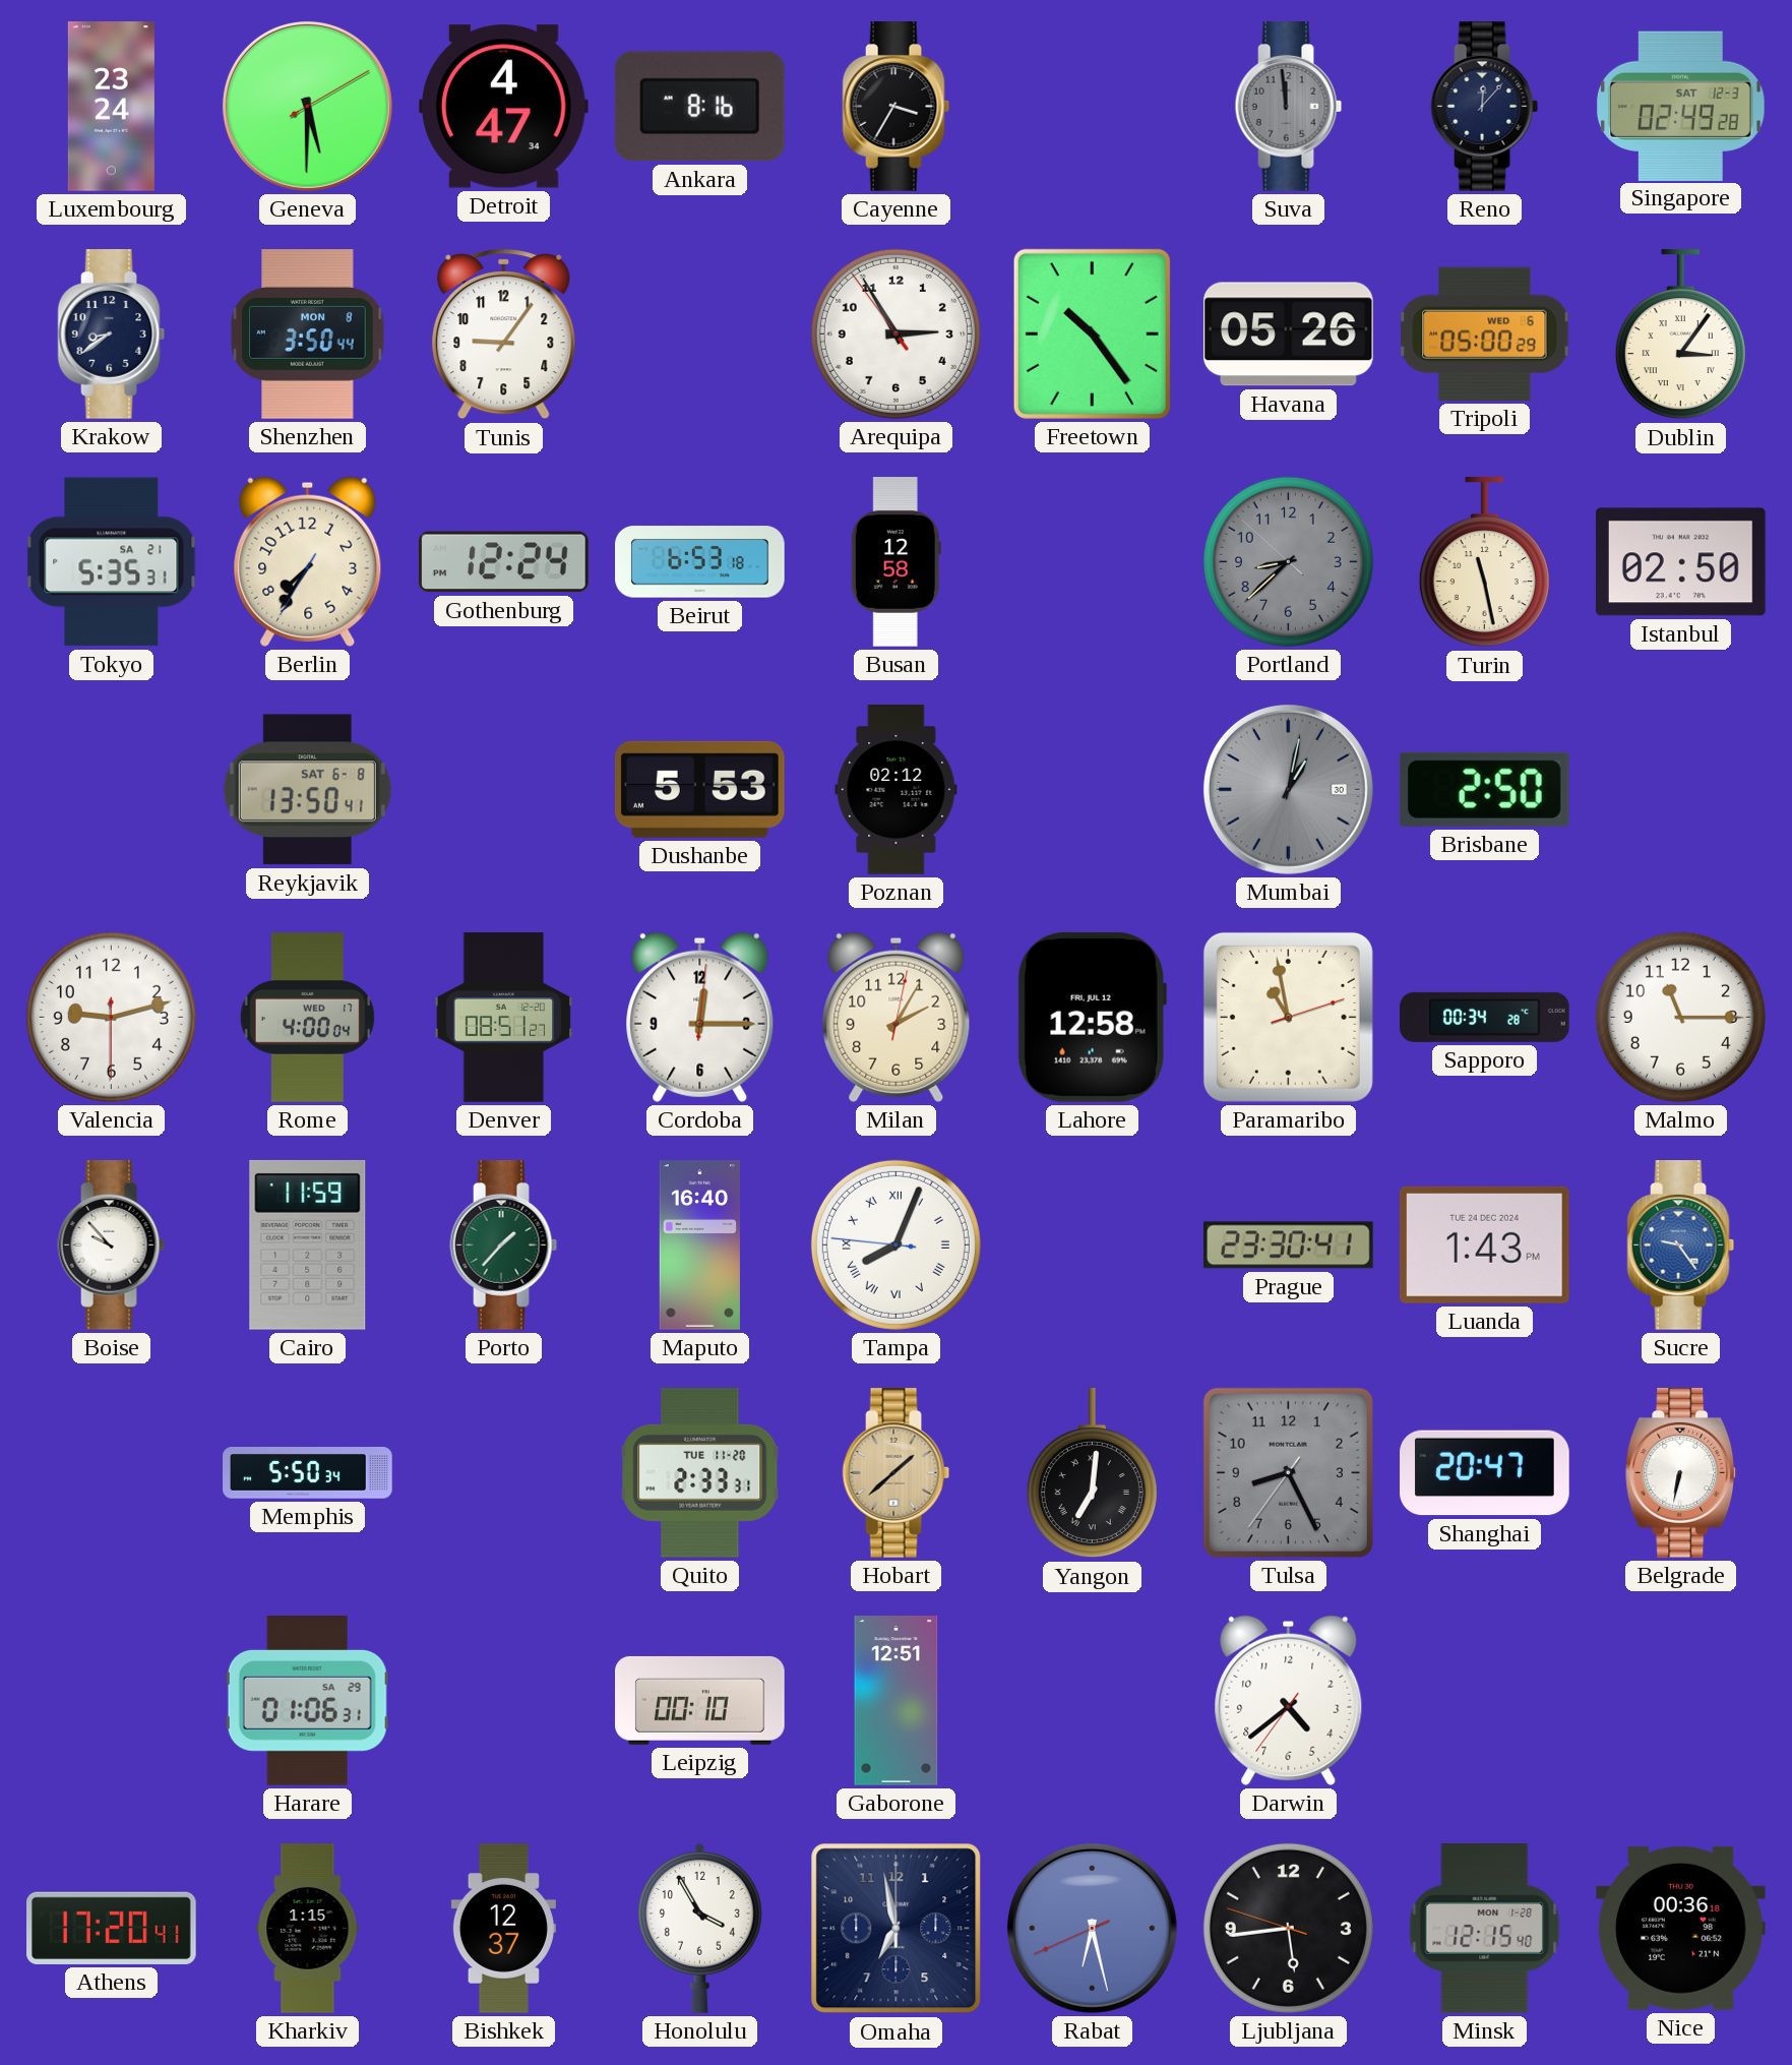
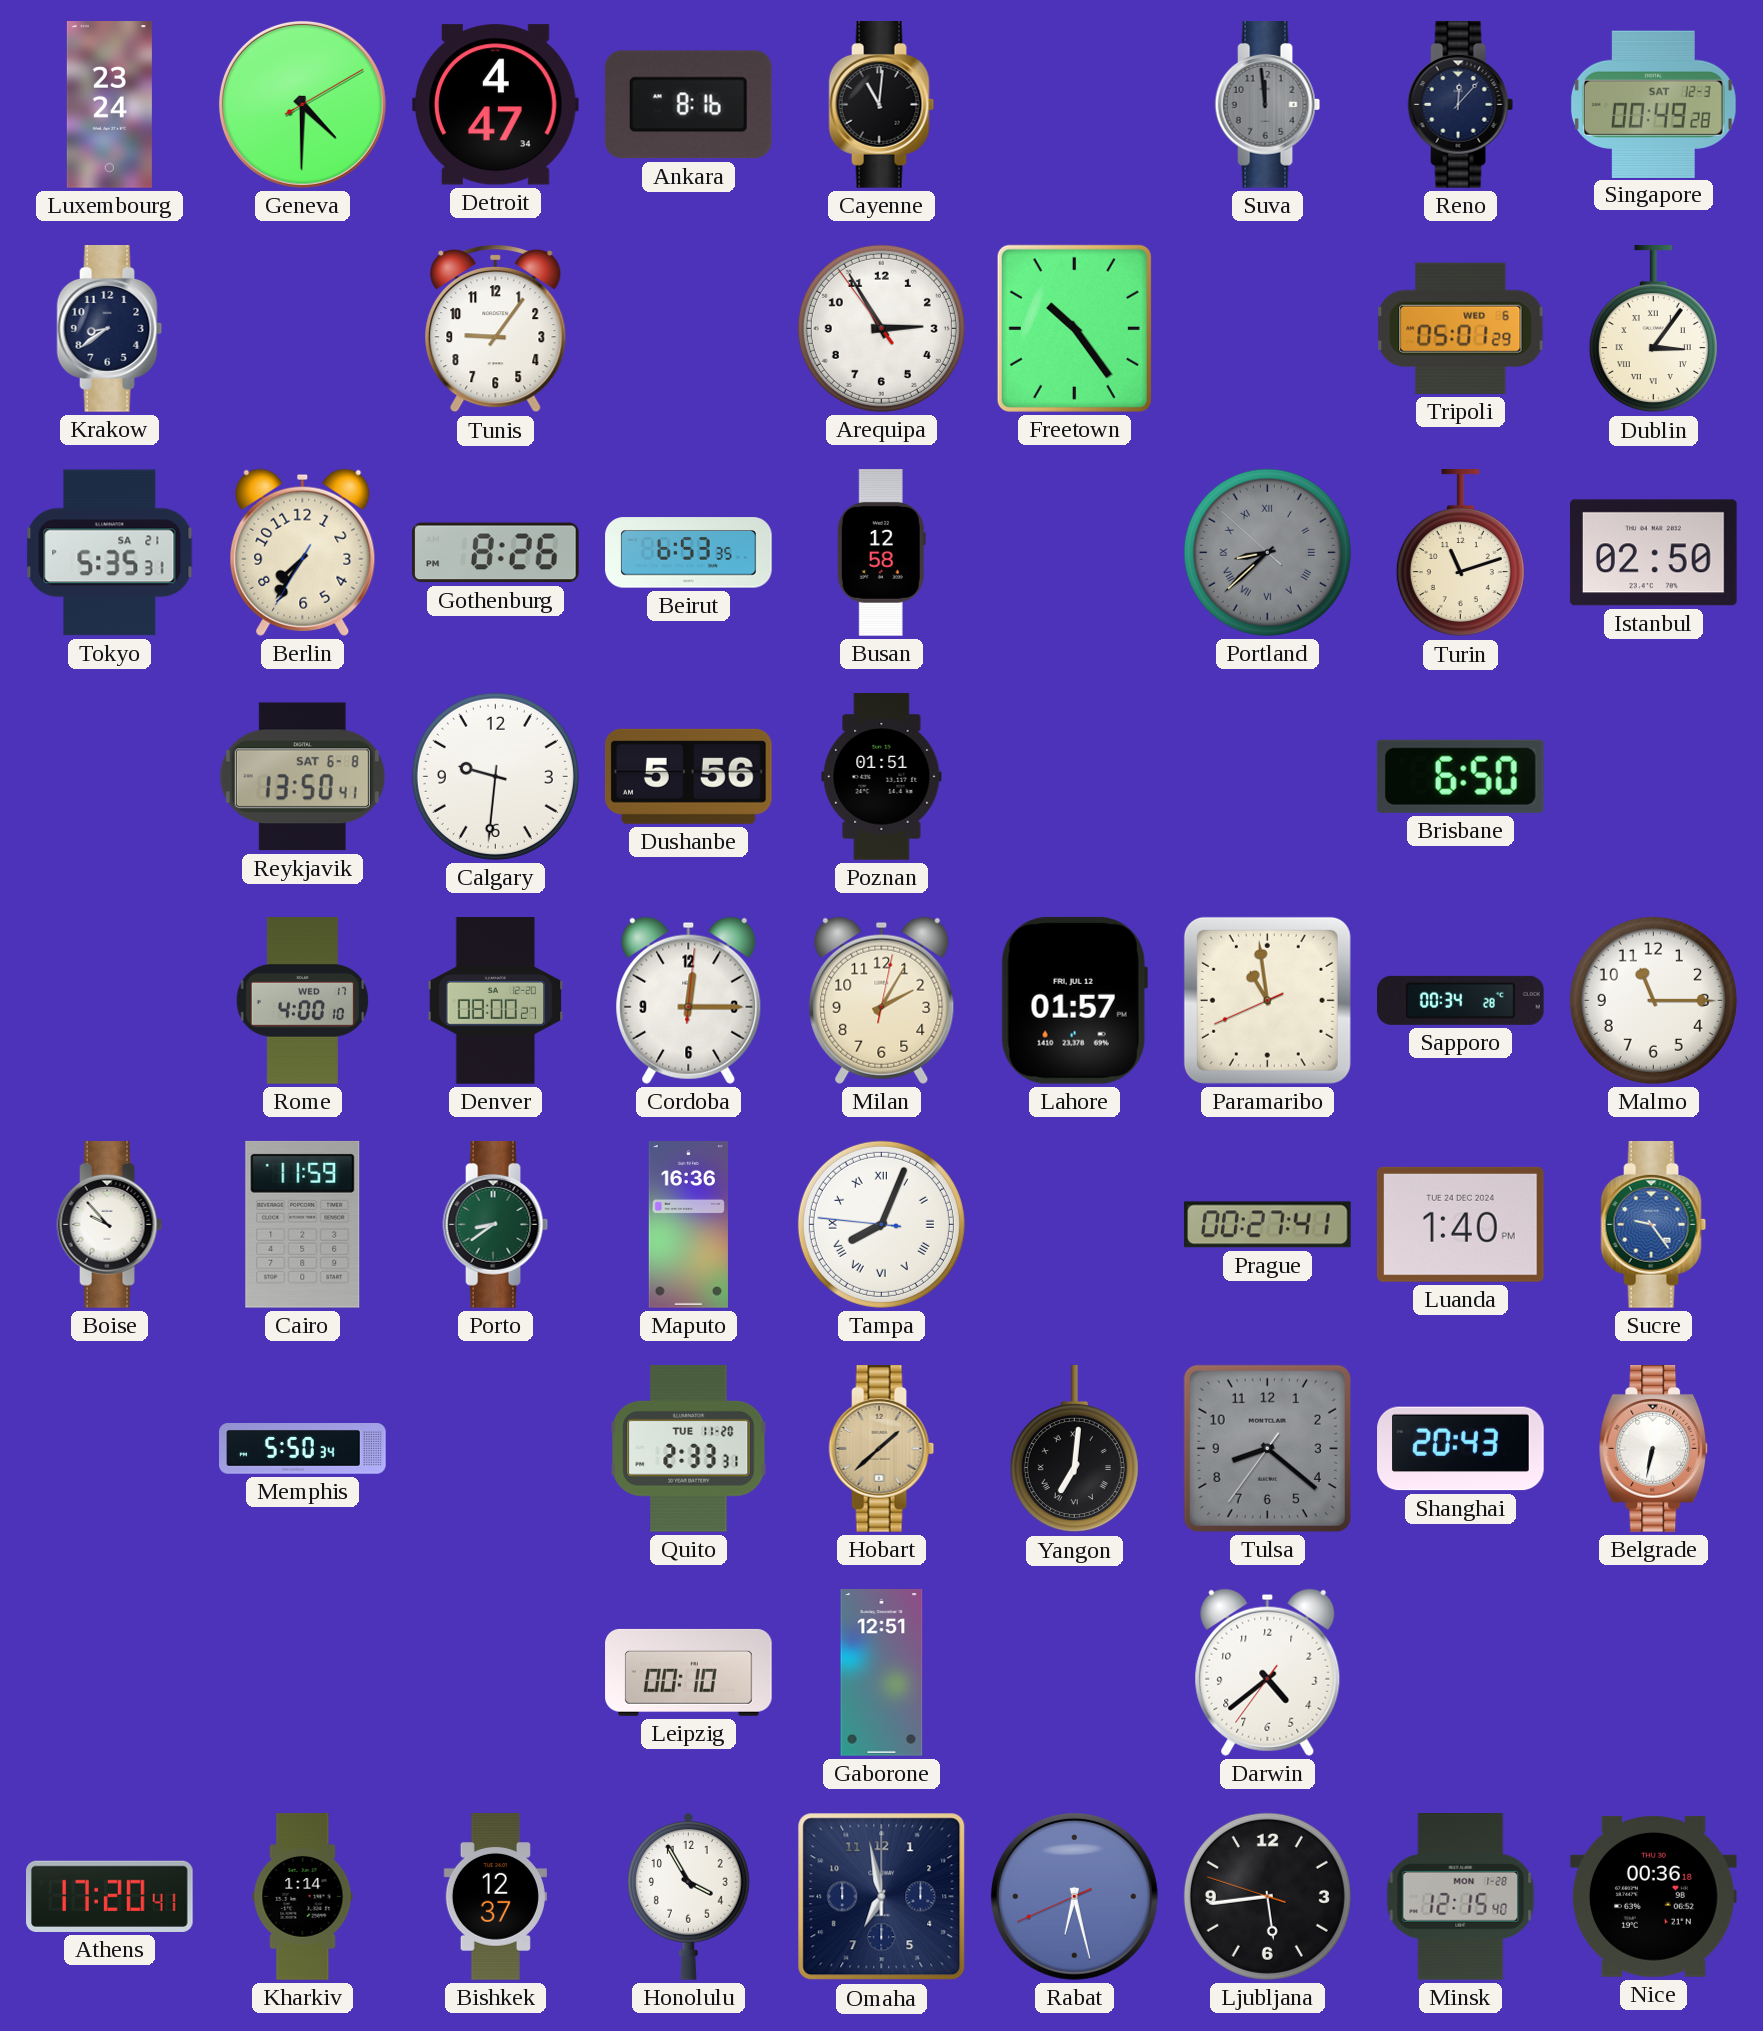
Geneva: 5:30 -> 4:30 (302, 104)
Cayenne: 3:35 -> 11:01 (882, 105)
Singapore: 02:49 -> 00:49 (1653, 104)
Shenzhen: 3:50 -> none (308, 335)
Havana: 05:26 -> none (1288, 335)
Tripoli: 05:00 -> 05:01 (1461, 328)
Gothenburg: 12:24 -> 8:26 (496, 553)
Beirut: 6:53:18 -> 6:53:35 (689, 553)
Portland numerals: Arabic -> Roman (1267, 552)
Turin: 11:28 -> 11:12 (1460, 554)
Calgary: none -> 9:31 (495, 776)
Dushanbe: 5:53 -> 5:56 (688, 776)
Poznan: 02:12 -> 01:51 (882, 777)
Mumbai: 1:02 -> none (1288, 789)
Brisbane: 2:50 -> 6:50 (1460, 776)
Valencia: 9:12 -> none (111, 1017)
Rome: 4:00:04 -> 4:00:10 (302, 1001)
Denver: 08:51 -> 08:00 (496, 1001)
Lahore: 12:58 -> 01:57 (1074, 1000)
Paramaribo: 10:58:12 -> 10:58:41 (1267, 1000)
Porto: 1:37 -> 8:39 (496, 1225)
Maputo: 16:40 -> 16:36 (688, 1225)
Prague: 23:30 -> 00:27 (1268, 1225)
Luanda: 1:43 -> 1:40 (1460, 1224)
Tulsa: 8:25 -> 8:21 (1267, 1448)
Shanghai: 20:47 -> 20:43 (1461, 1449)
Harare: 01:06 -> none (307, 1701)
Kharkiv: 1:15 -> 1:14 (303, 1897)
